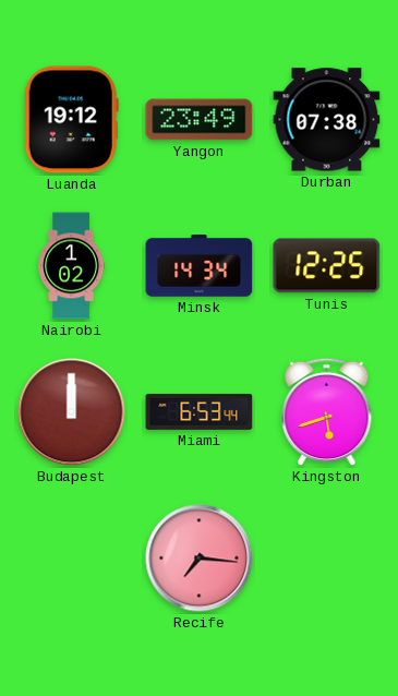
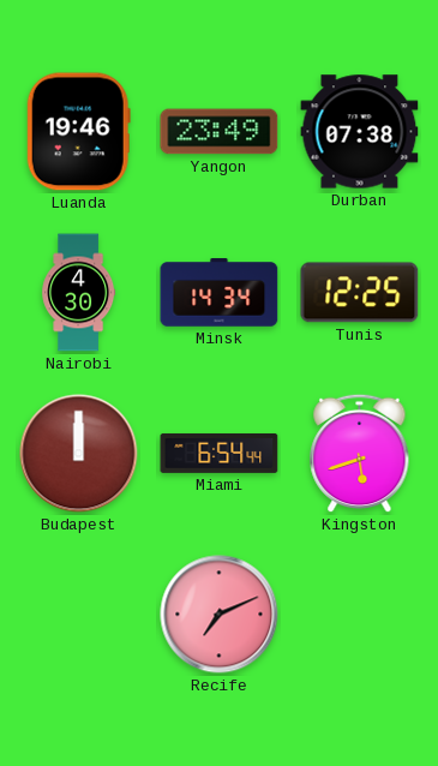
Luanda: 19:12 -> 19:46 (78, 132)
Nairobi: 1:02 -> 4:30 (79, 293)
Miami: 6:53 -> 6:54 (220, 453)
Recife: 7:16 -> 7:11 (220, 615)
